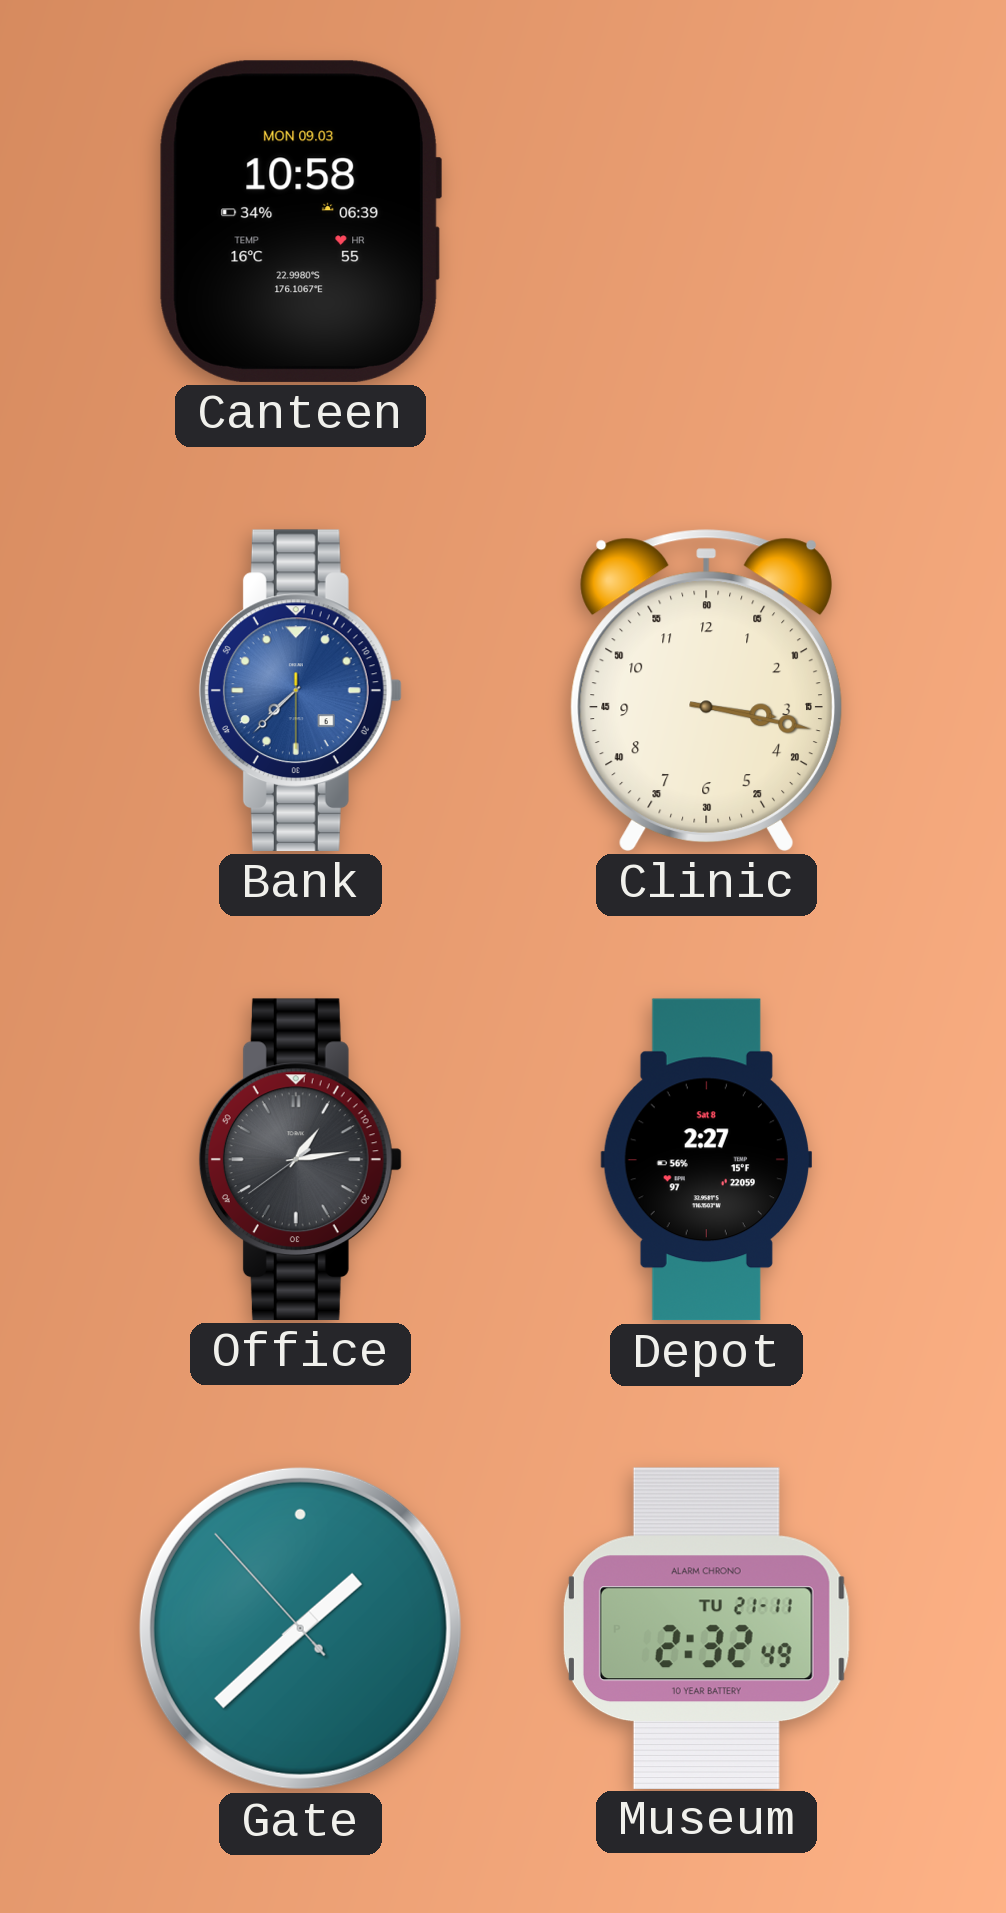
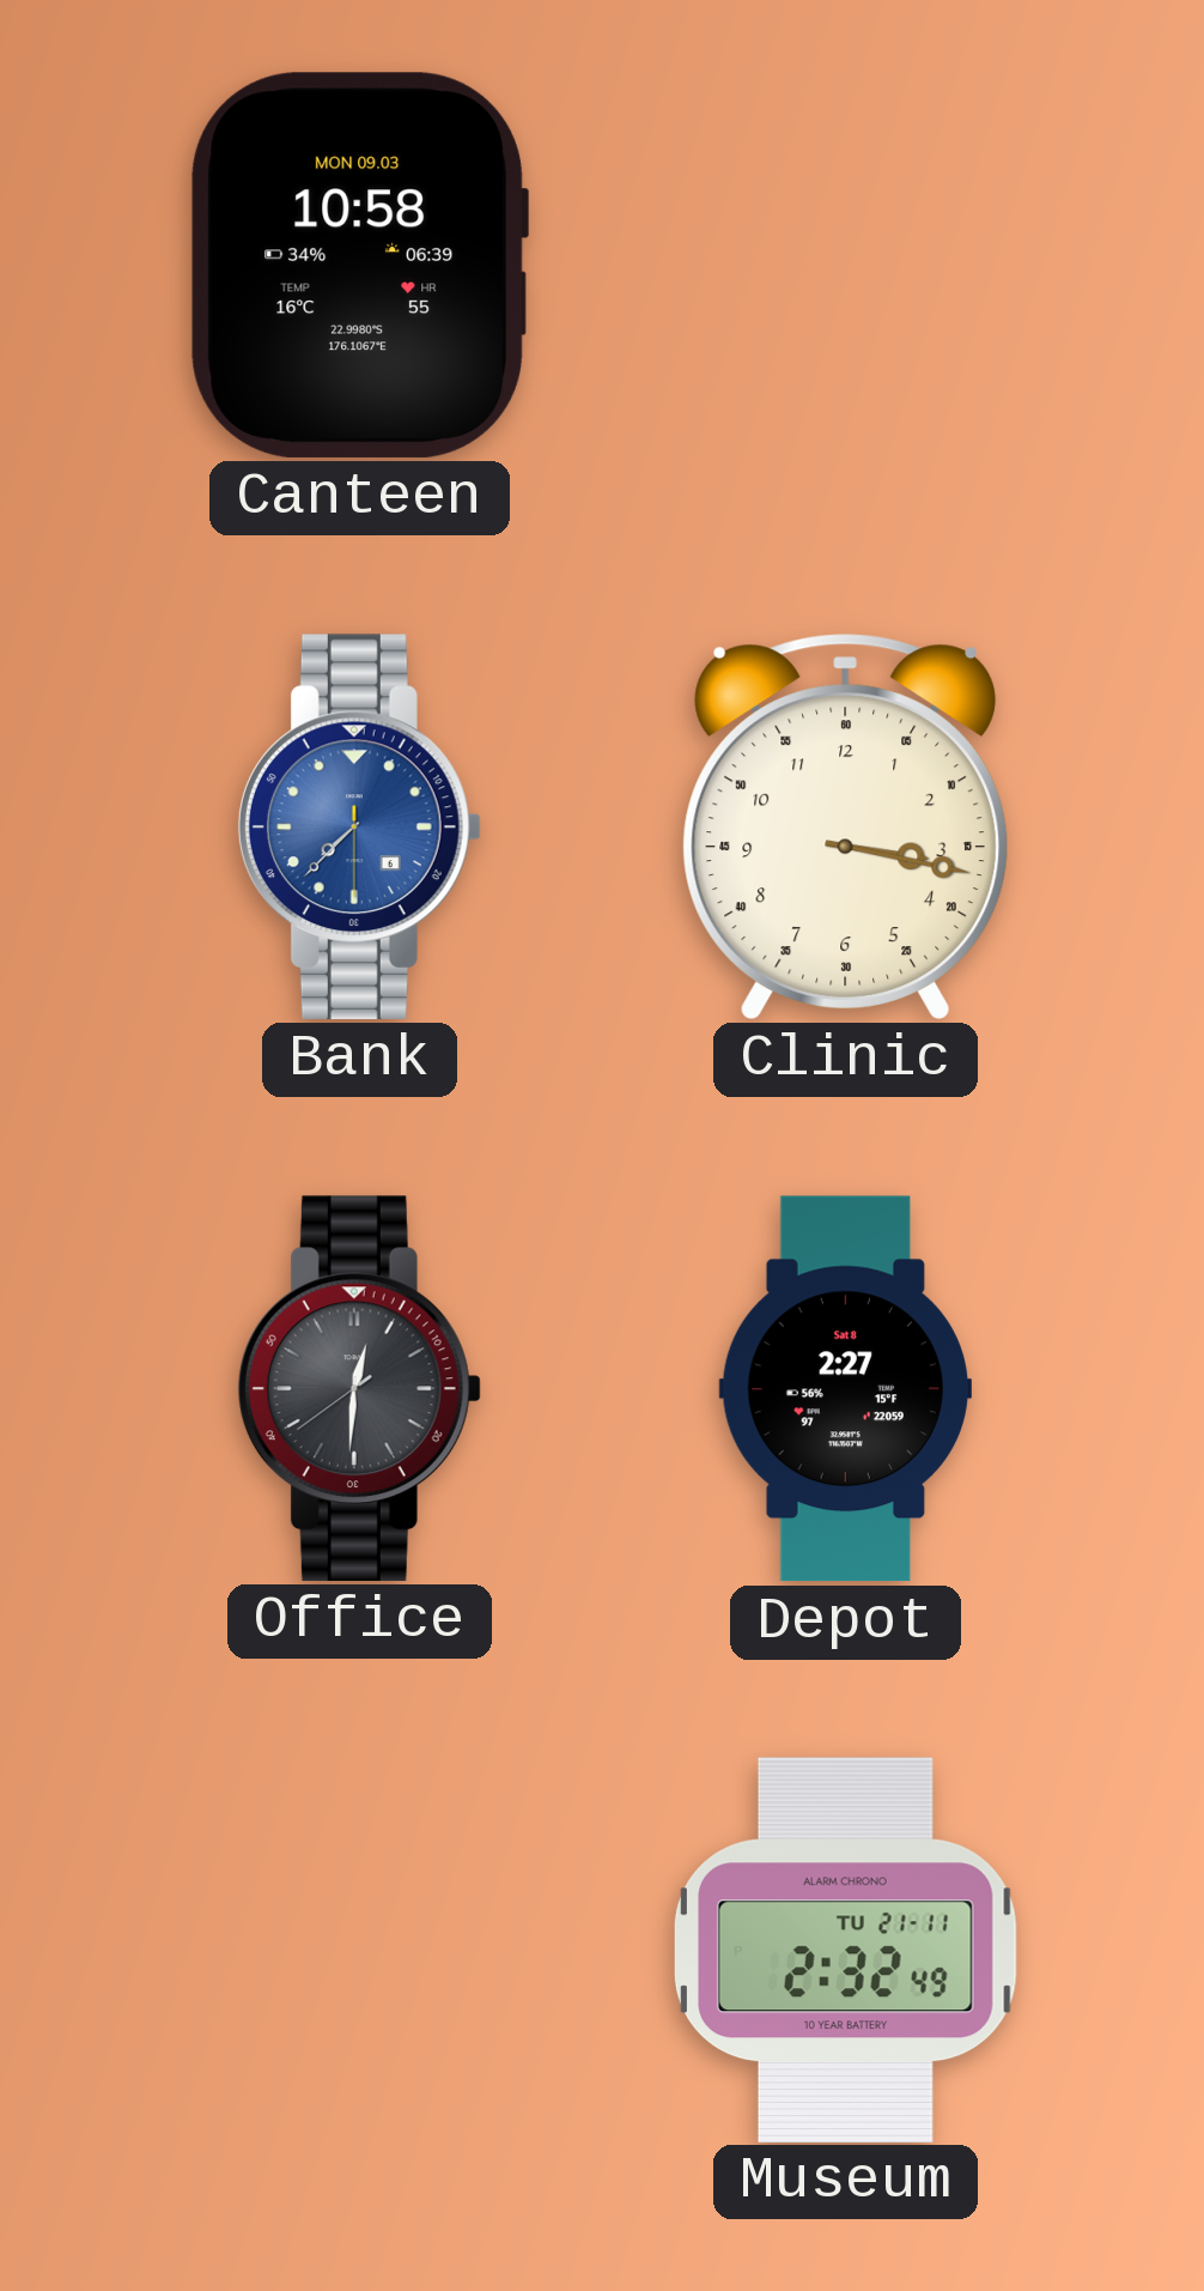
Office: 1:13 -> 12:30 (359, 1388)
Gate: 1:37 -> none (300, 1628)
